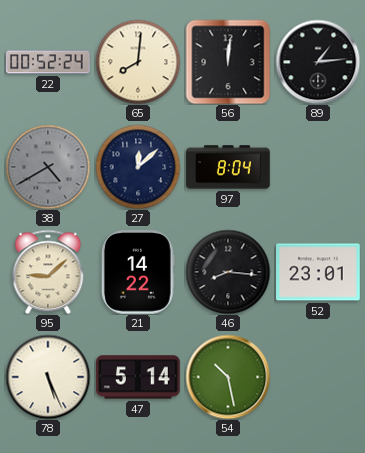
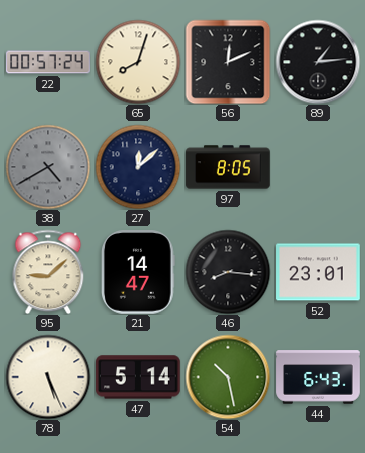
22: 00:52 -> 00:57 (48, 62)
65: 8:01 -> 8:03 (138, 62)
56: 12:01 -> 12:11 (228, 62)
97: 8:04 -> 8:05 (228, 167)
21: 14:22 -> 14:47 (138, 272)
44: none -> 6:43 (318, 377)
